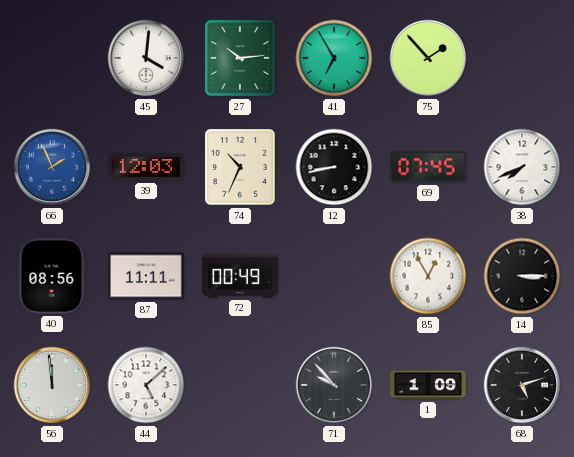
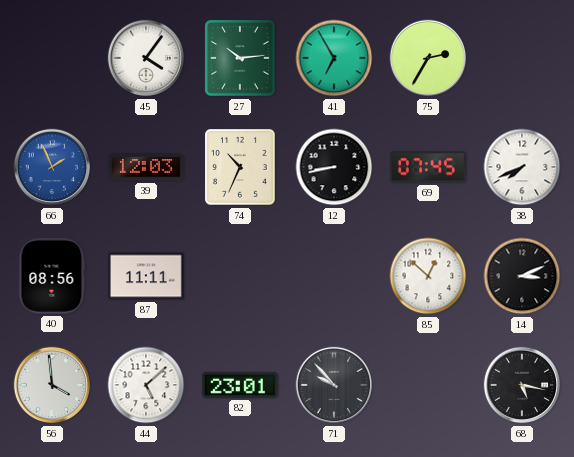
45: 4:01 -> 4:06 (146, 58)
75: 1:53 -> 2:35 (428, 58)
72: 00:49 -> none (241, 276)
85: 12:55 -> 12:52 (428, 276)
14: 3:15 -> 3:11 (522, 276)
56: 11:59 -> 3:59 (52, 385)
82: none -> 23:01 (240, 385)
1: 1:09 -> none (429, 385)
68: 5:12 -> 5:17 (522, 385)
